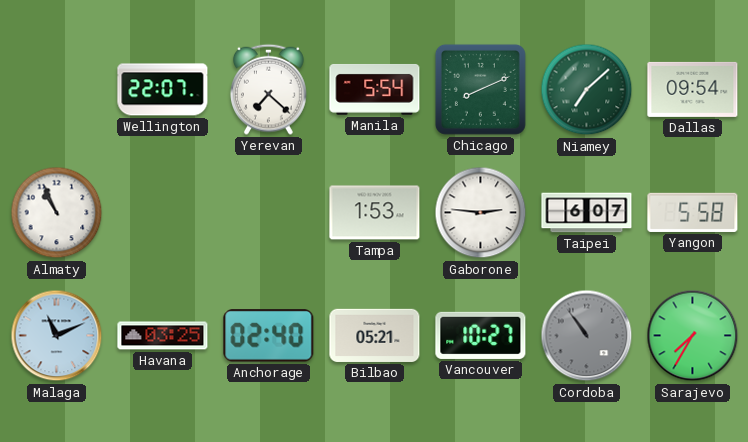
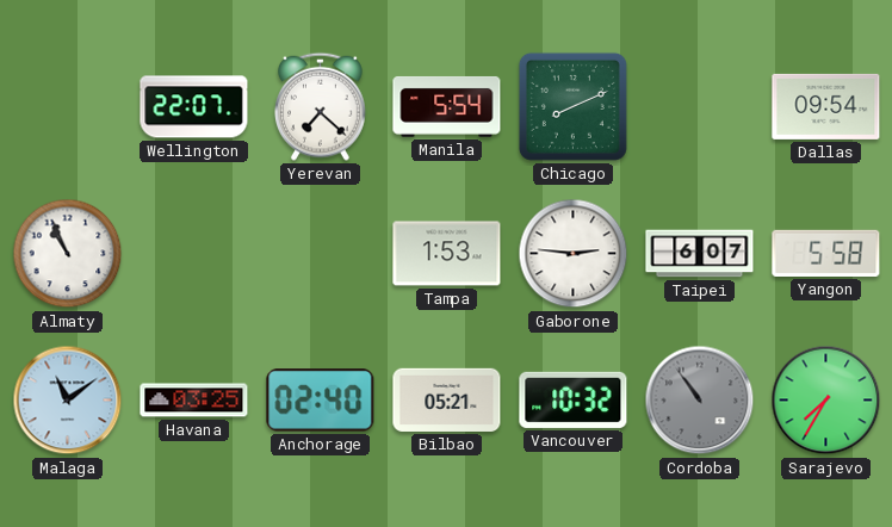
Niamey: 7:08 -> none (587, 90)
Malaga: 11:11 -> 11:09 (68, 401)
Vancouver: 10:27 -> 10:32 (574, 399)
